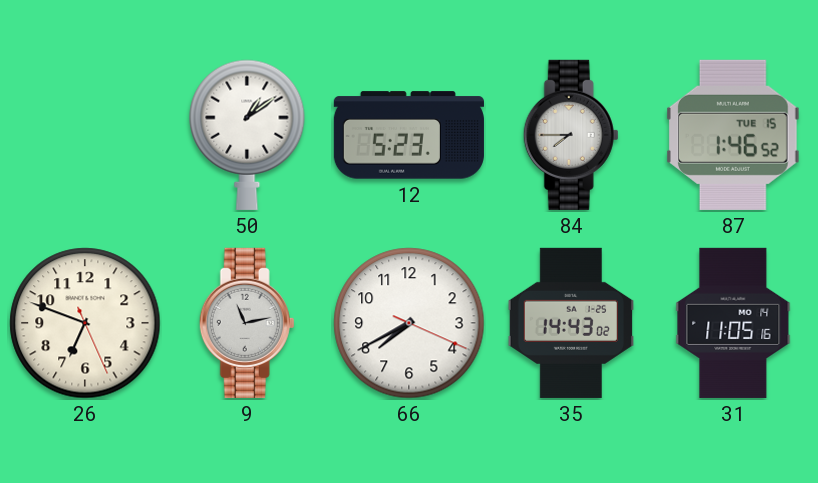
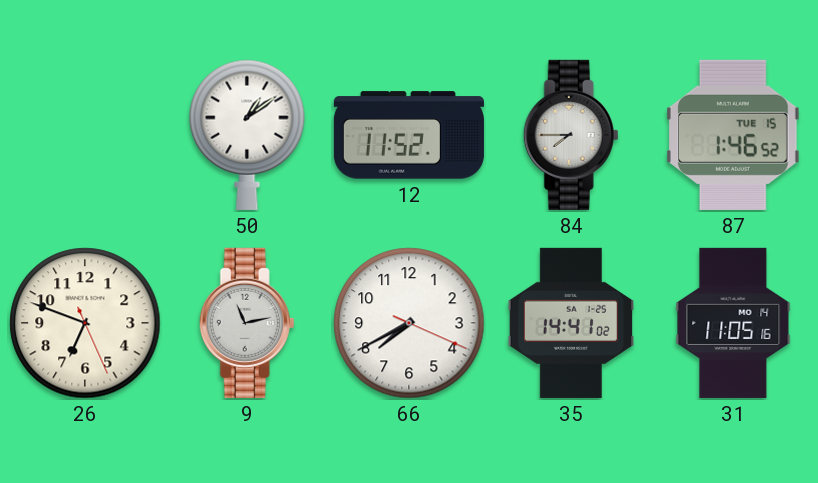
12: 5:23 -> 11:52 (409, 135)
35: 14:43 -> 14:41 (570, 323)
